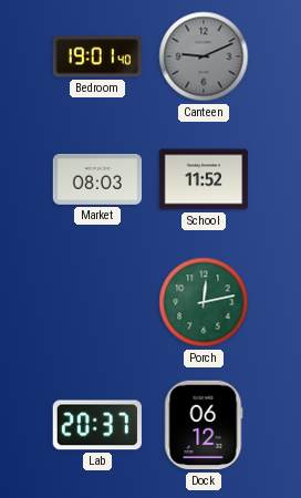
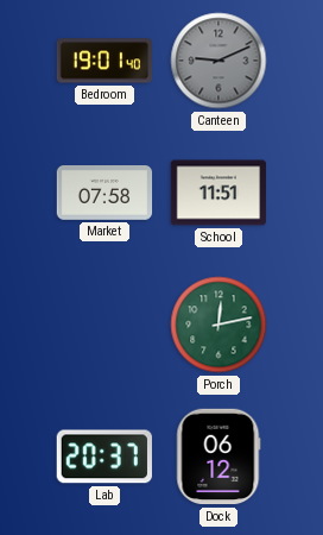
Market: 08:03 -> 07:58 (104, 194)
School: 11:52 -> 11:51 (218, 193)
